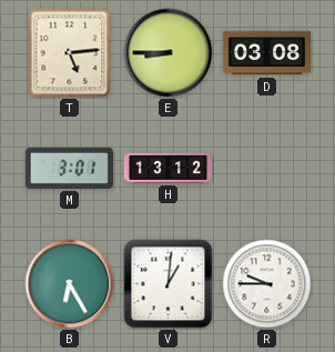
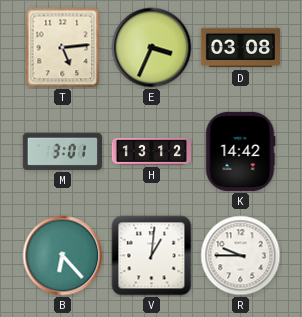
E: 8:45 -> 3:34 (152, 48)
K: none -> 14:42 (240, 151)
B: 6:25 -> 6:23 (63, 256)
